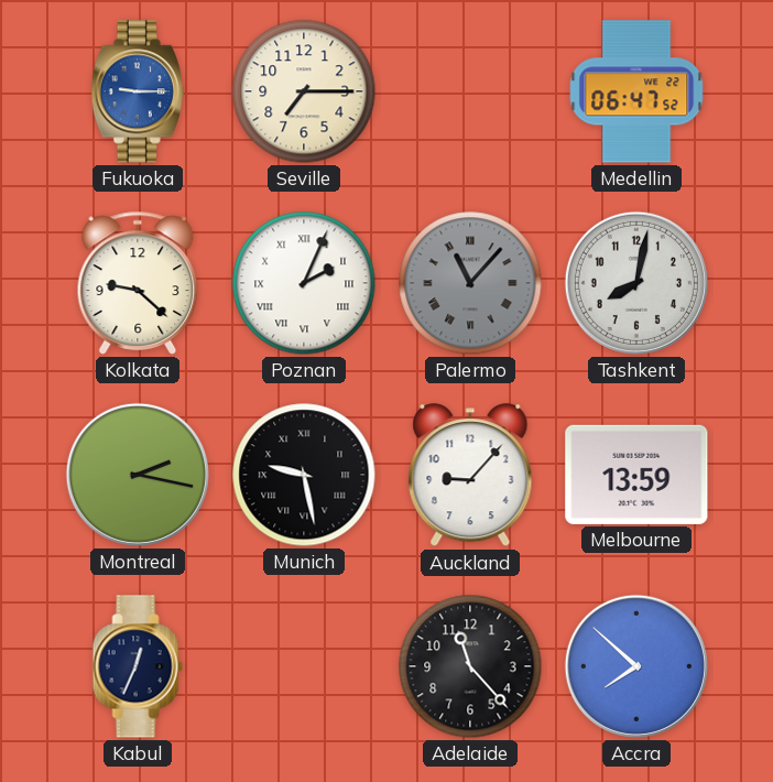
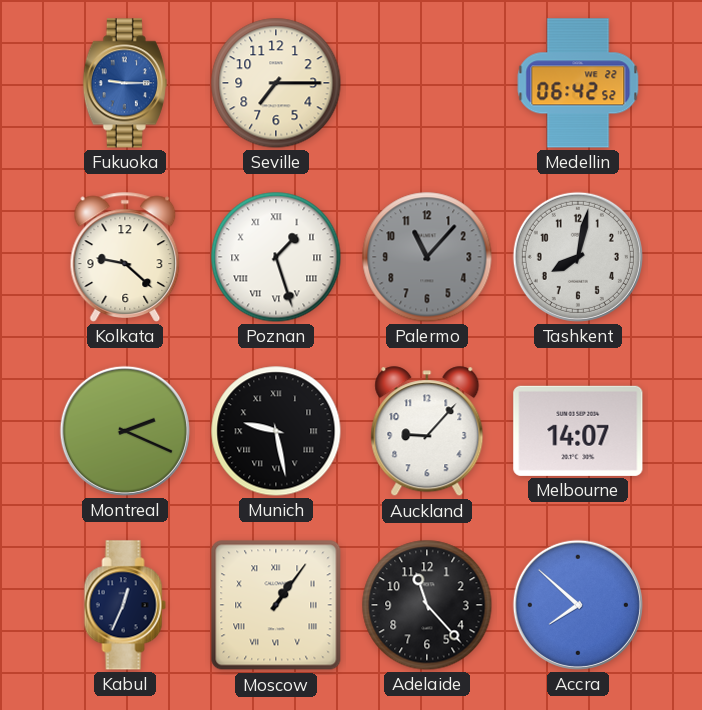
Medellin: 06:47 -> 06:42 (578, 83)
Poznan: 2:04 -> 1:27 (276, 257)
Palermo numerals: Roman -> Arabic (427, 257)
Montreal: 2:17 -> 2:19 (125, 431)
Melbourne: 13:59 -> 14:07 (578, 431)
Moscow: none -> 1:06 (276, 605)
